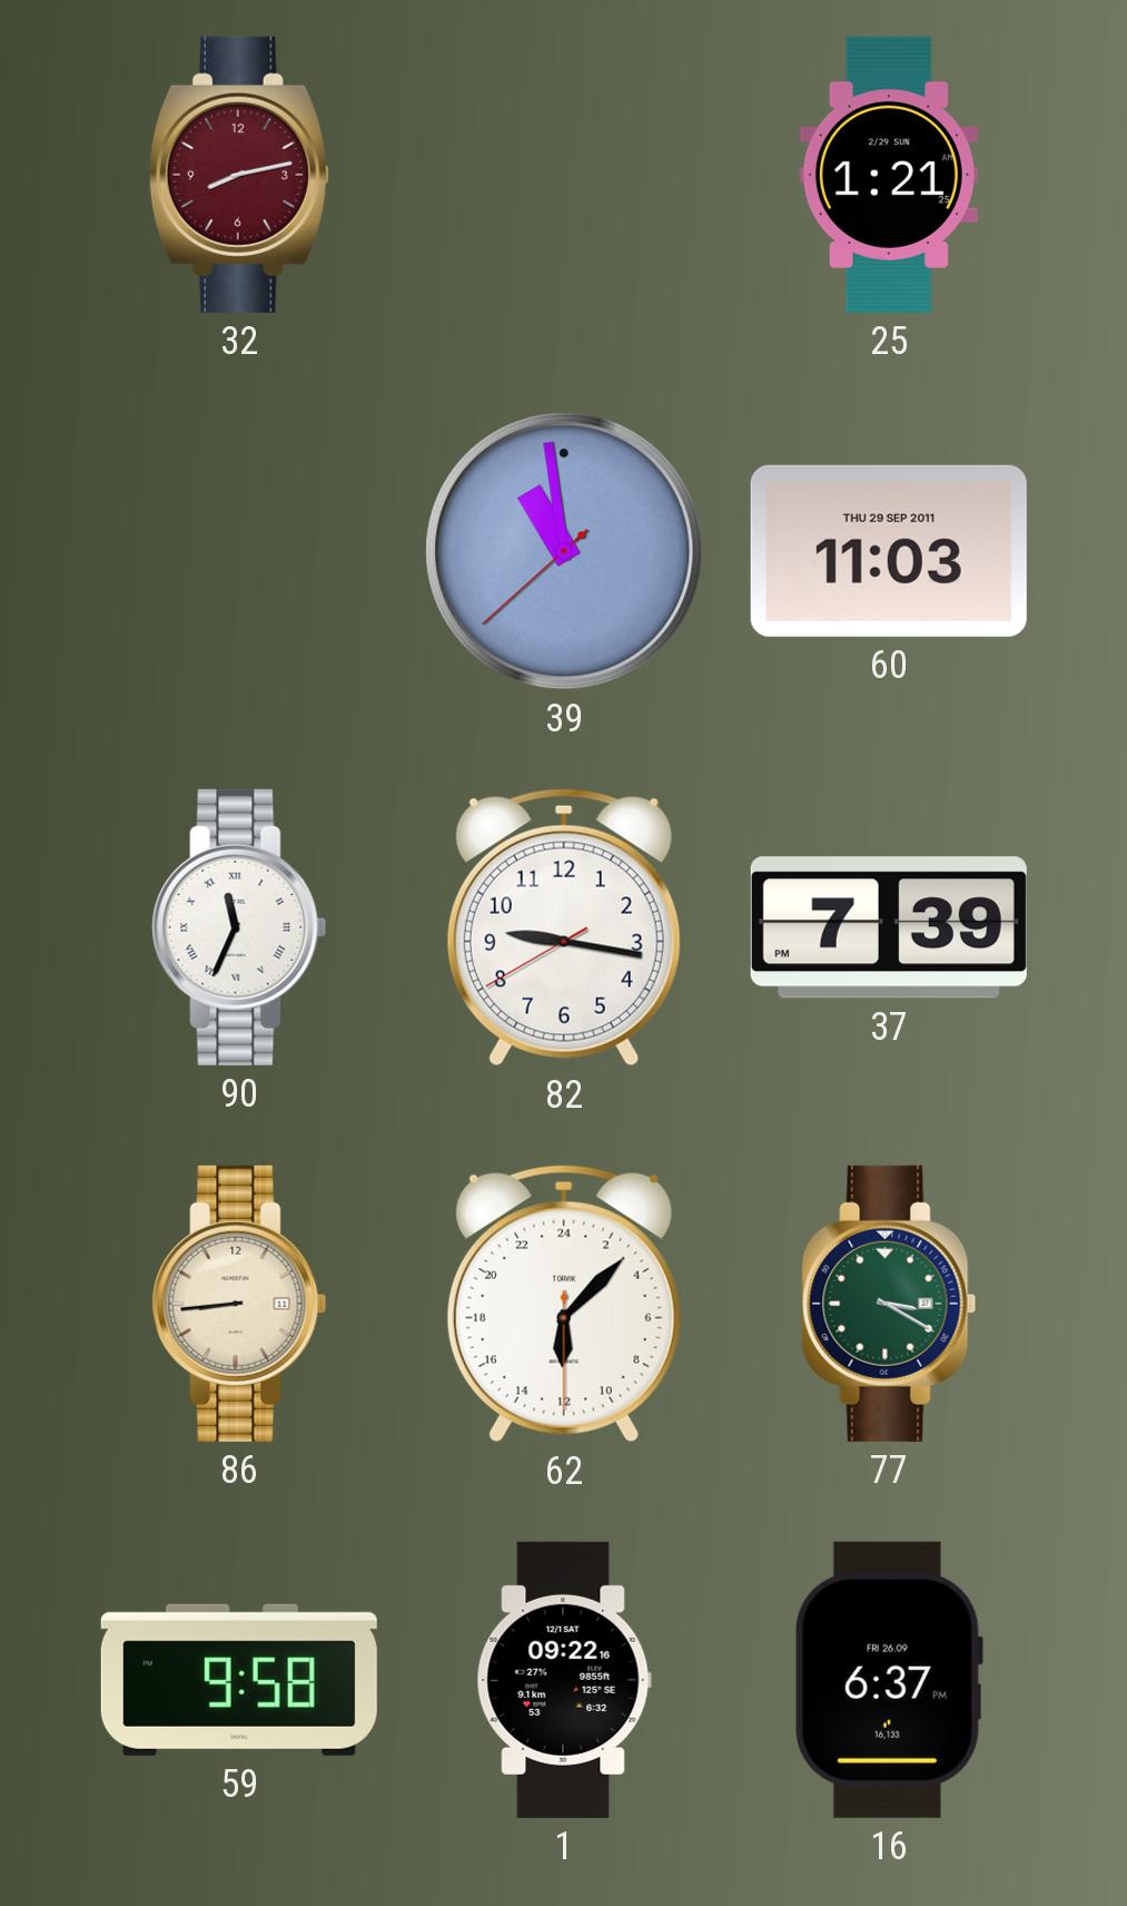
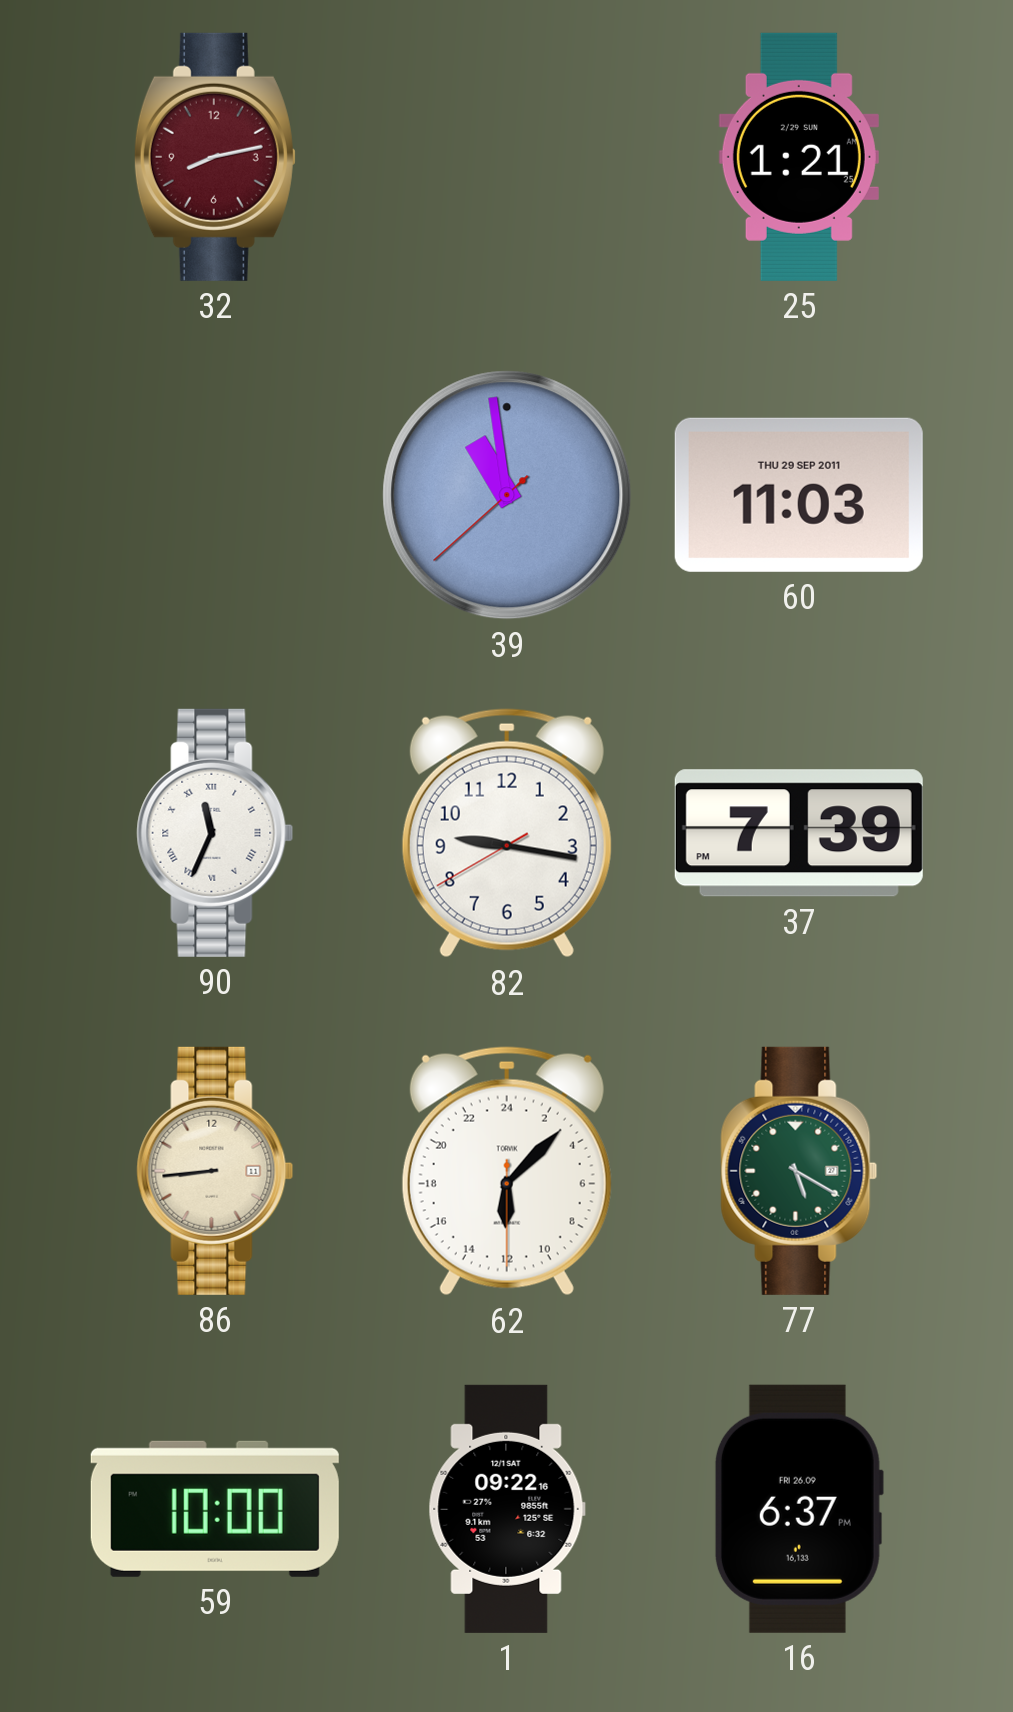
77: 3:20 -> 5:20 (799, 1171)
59: 9:58 -> 10:00 (215, 1509)
